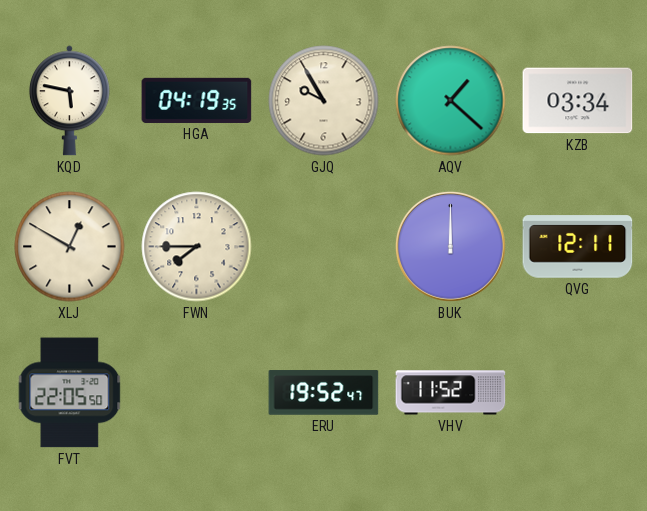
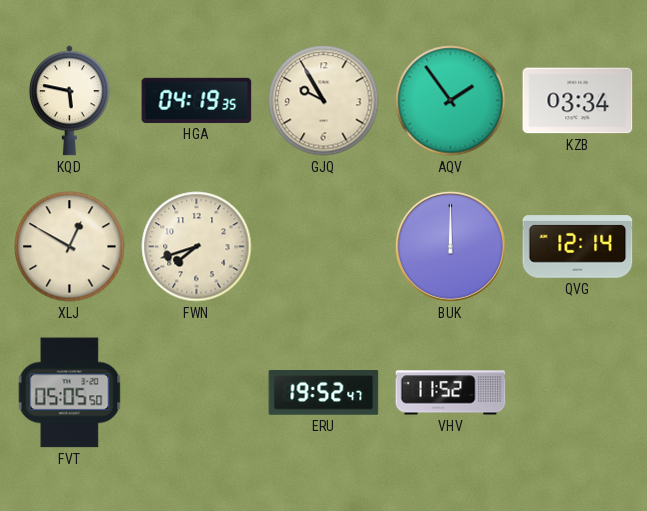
AQV: 1:22 -> 1:54 (451, 101)
FWN: 7:45 -> 7:42 (197, 247)
QVG: 12:11 -> 12:14 (578, 247)
FVT: 22:05 -> 05:05 (70, 393)
